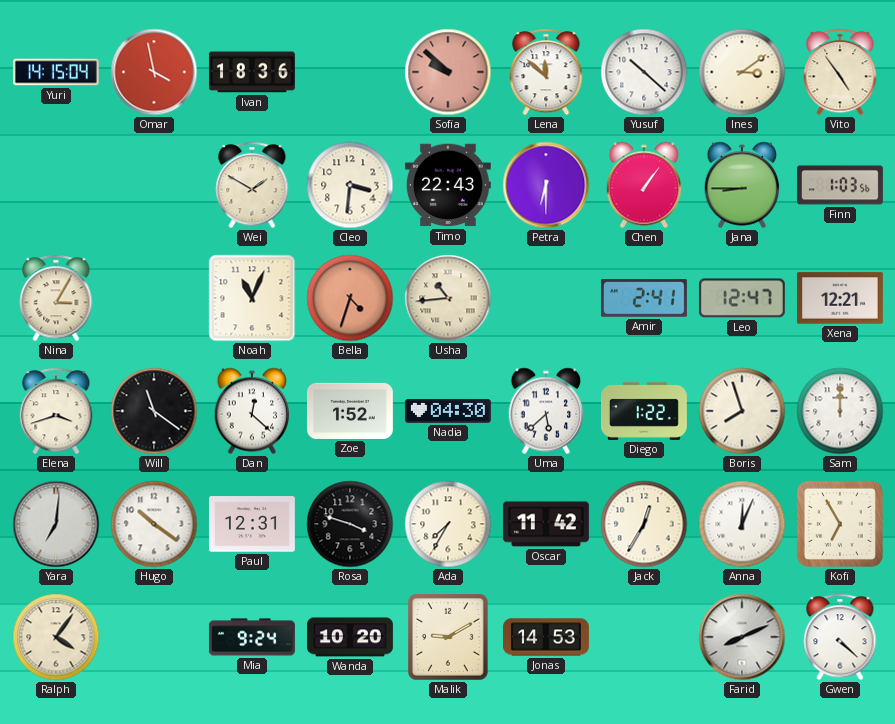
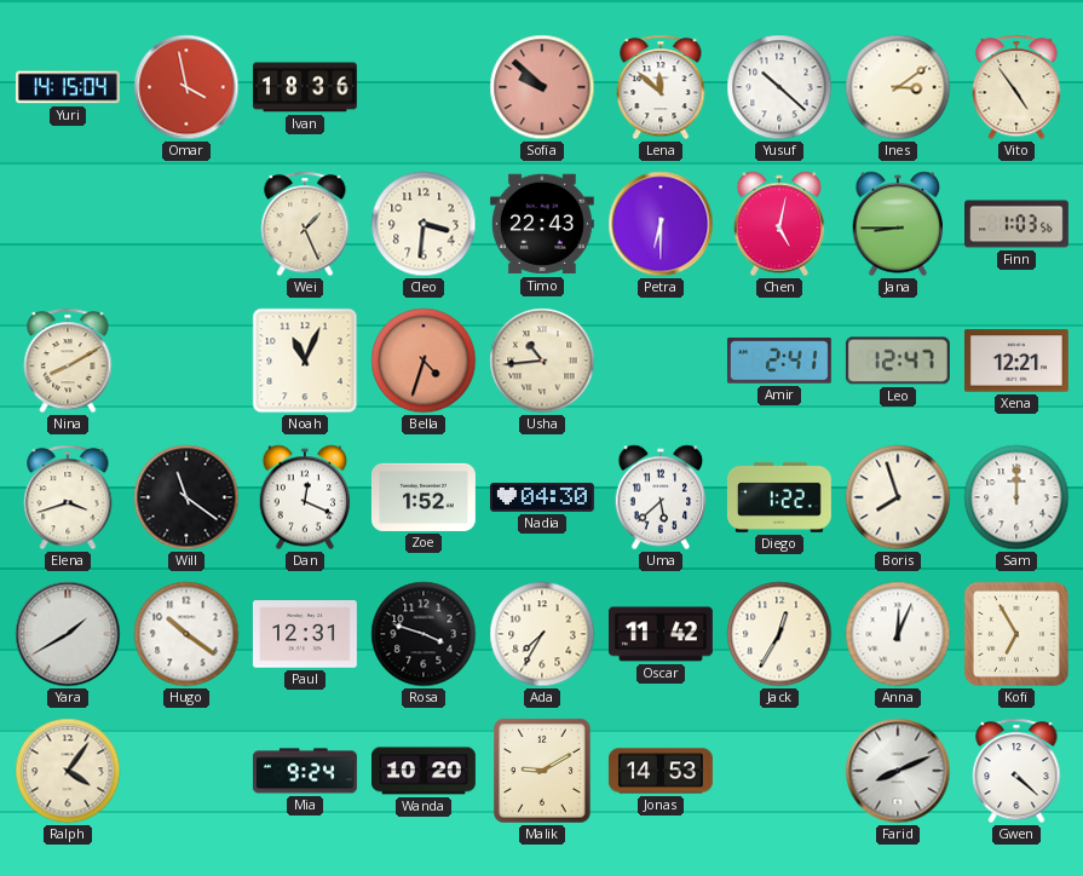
Wei: 1:50 -> 1:26 (305, 224)
Chen: 1:06 -> 5:02 (779, 224)
Nina: 3:05 -> 8:10 (68, 361)
Dan: 12:22 -> 12:19 (305, 497)
Yara: 7:01 -> 1:40 (68, 634)
